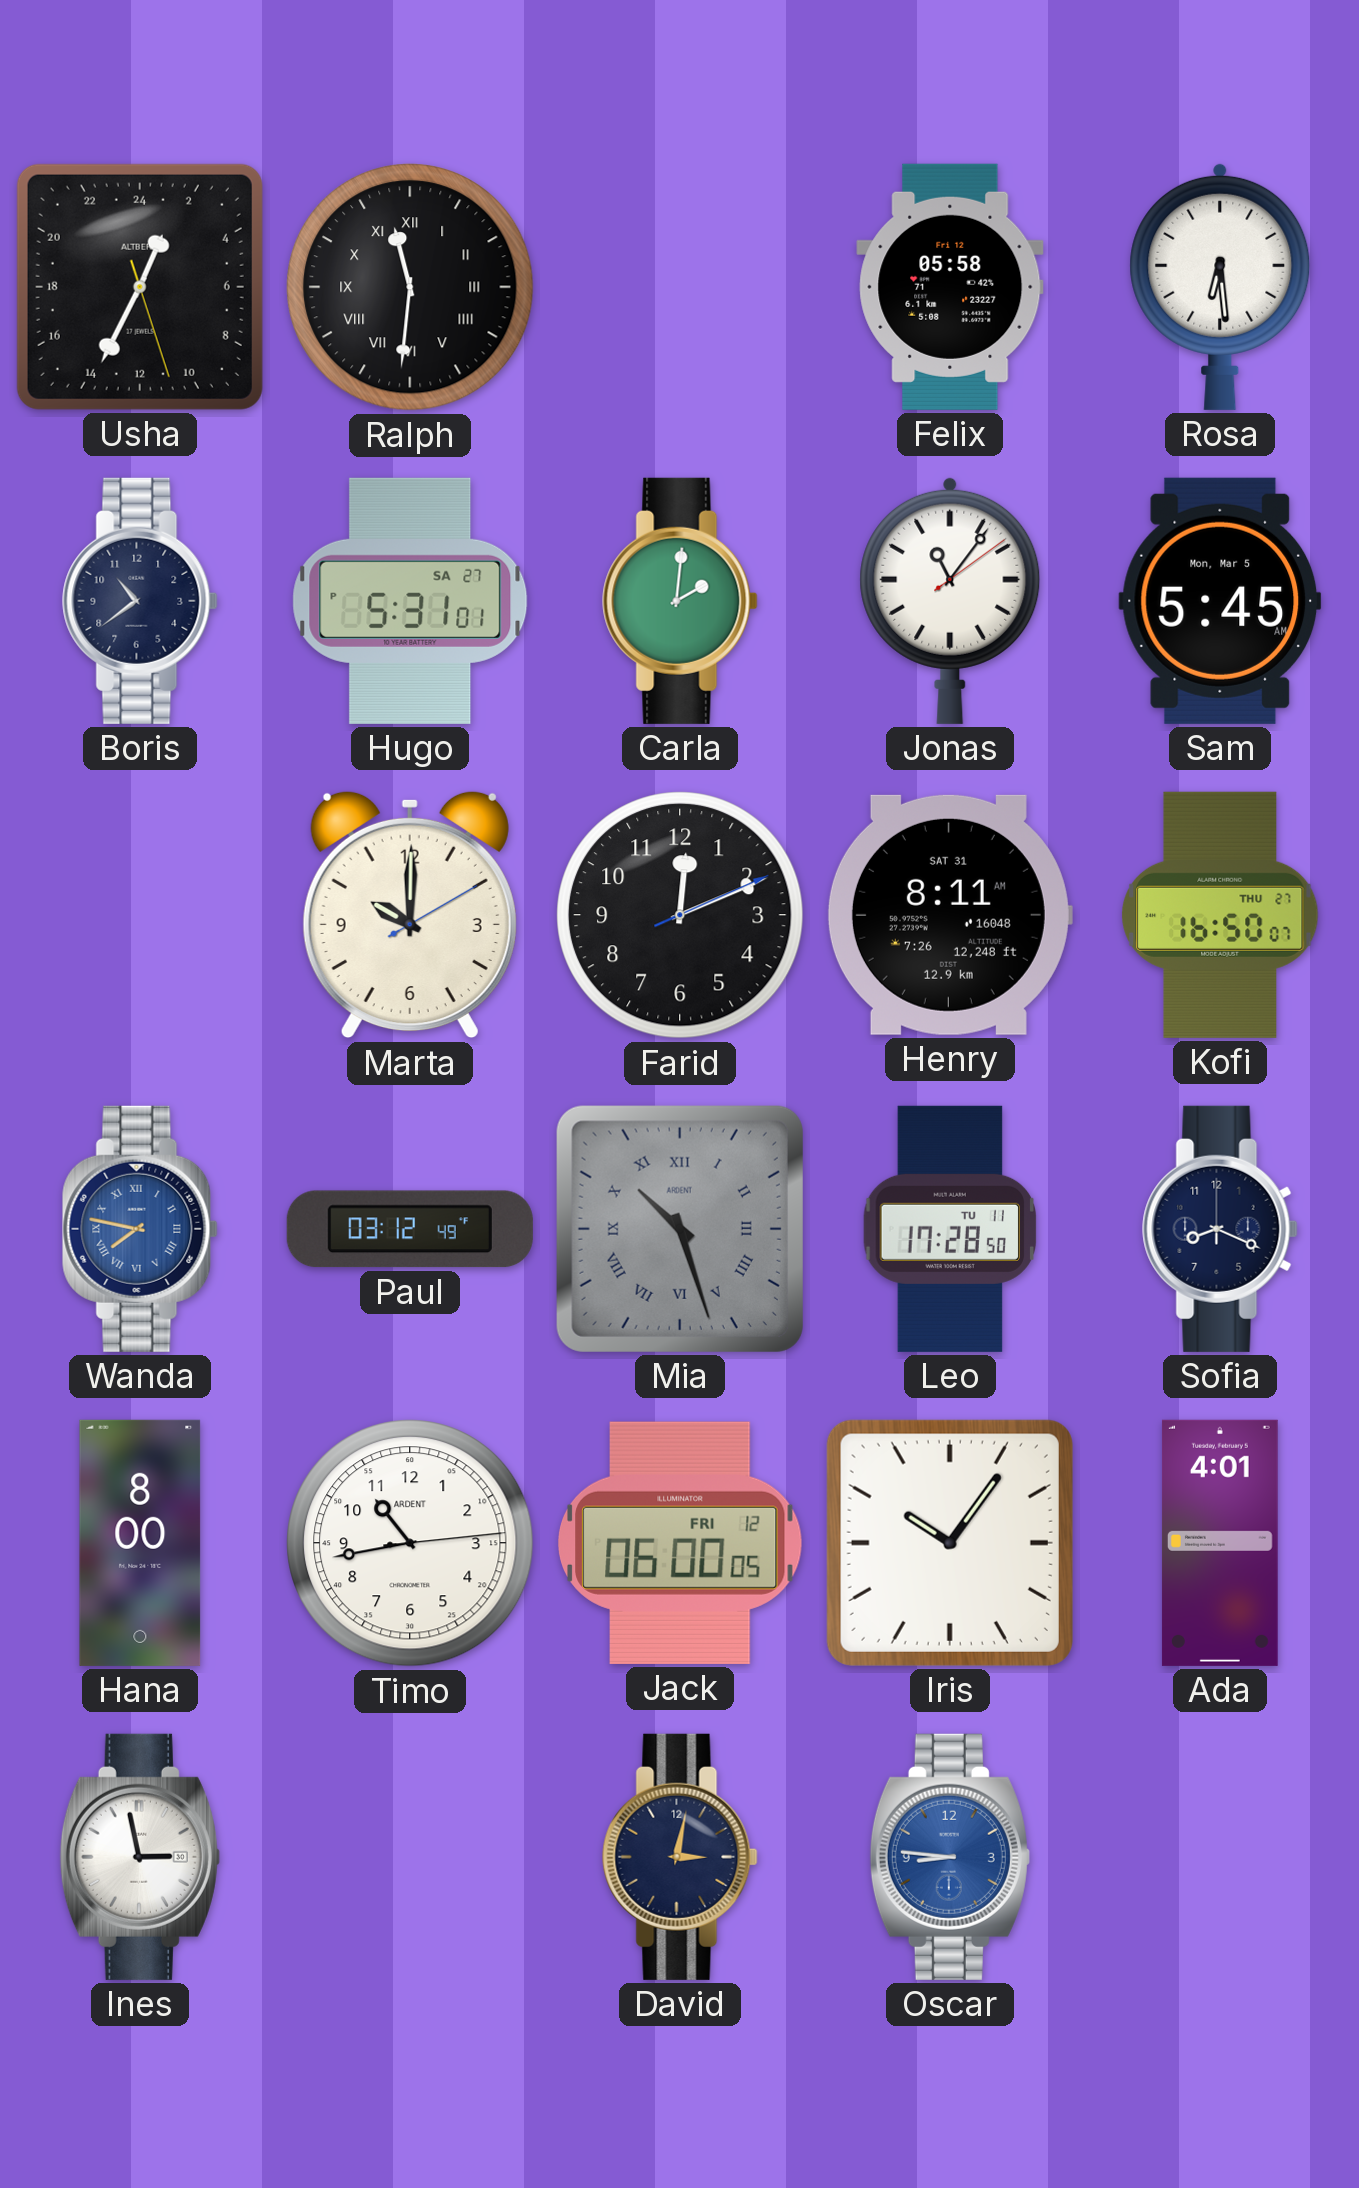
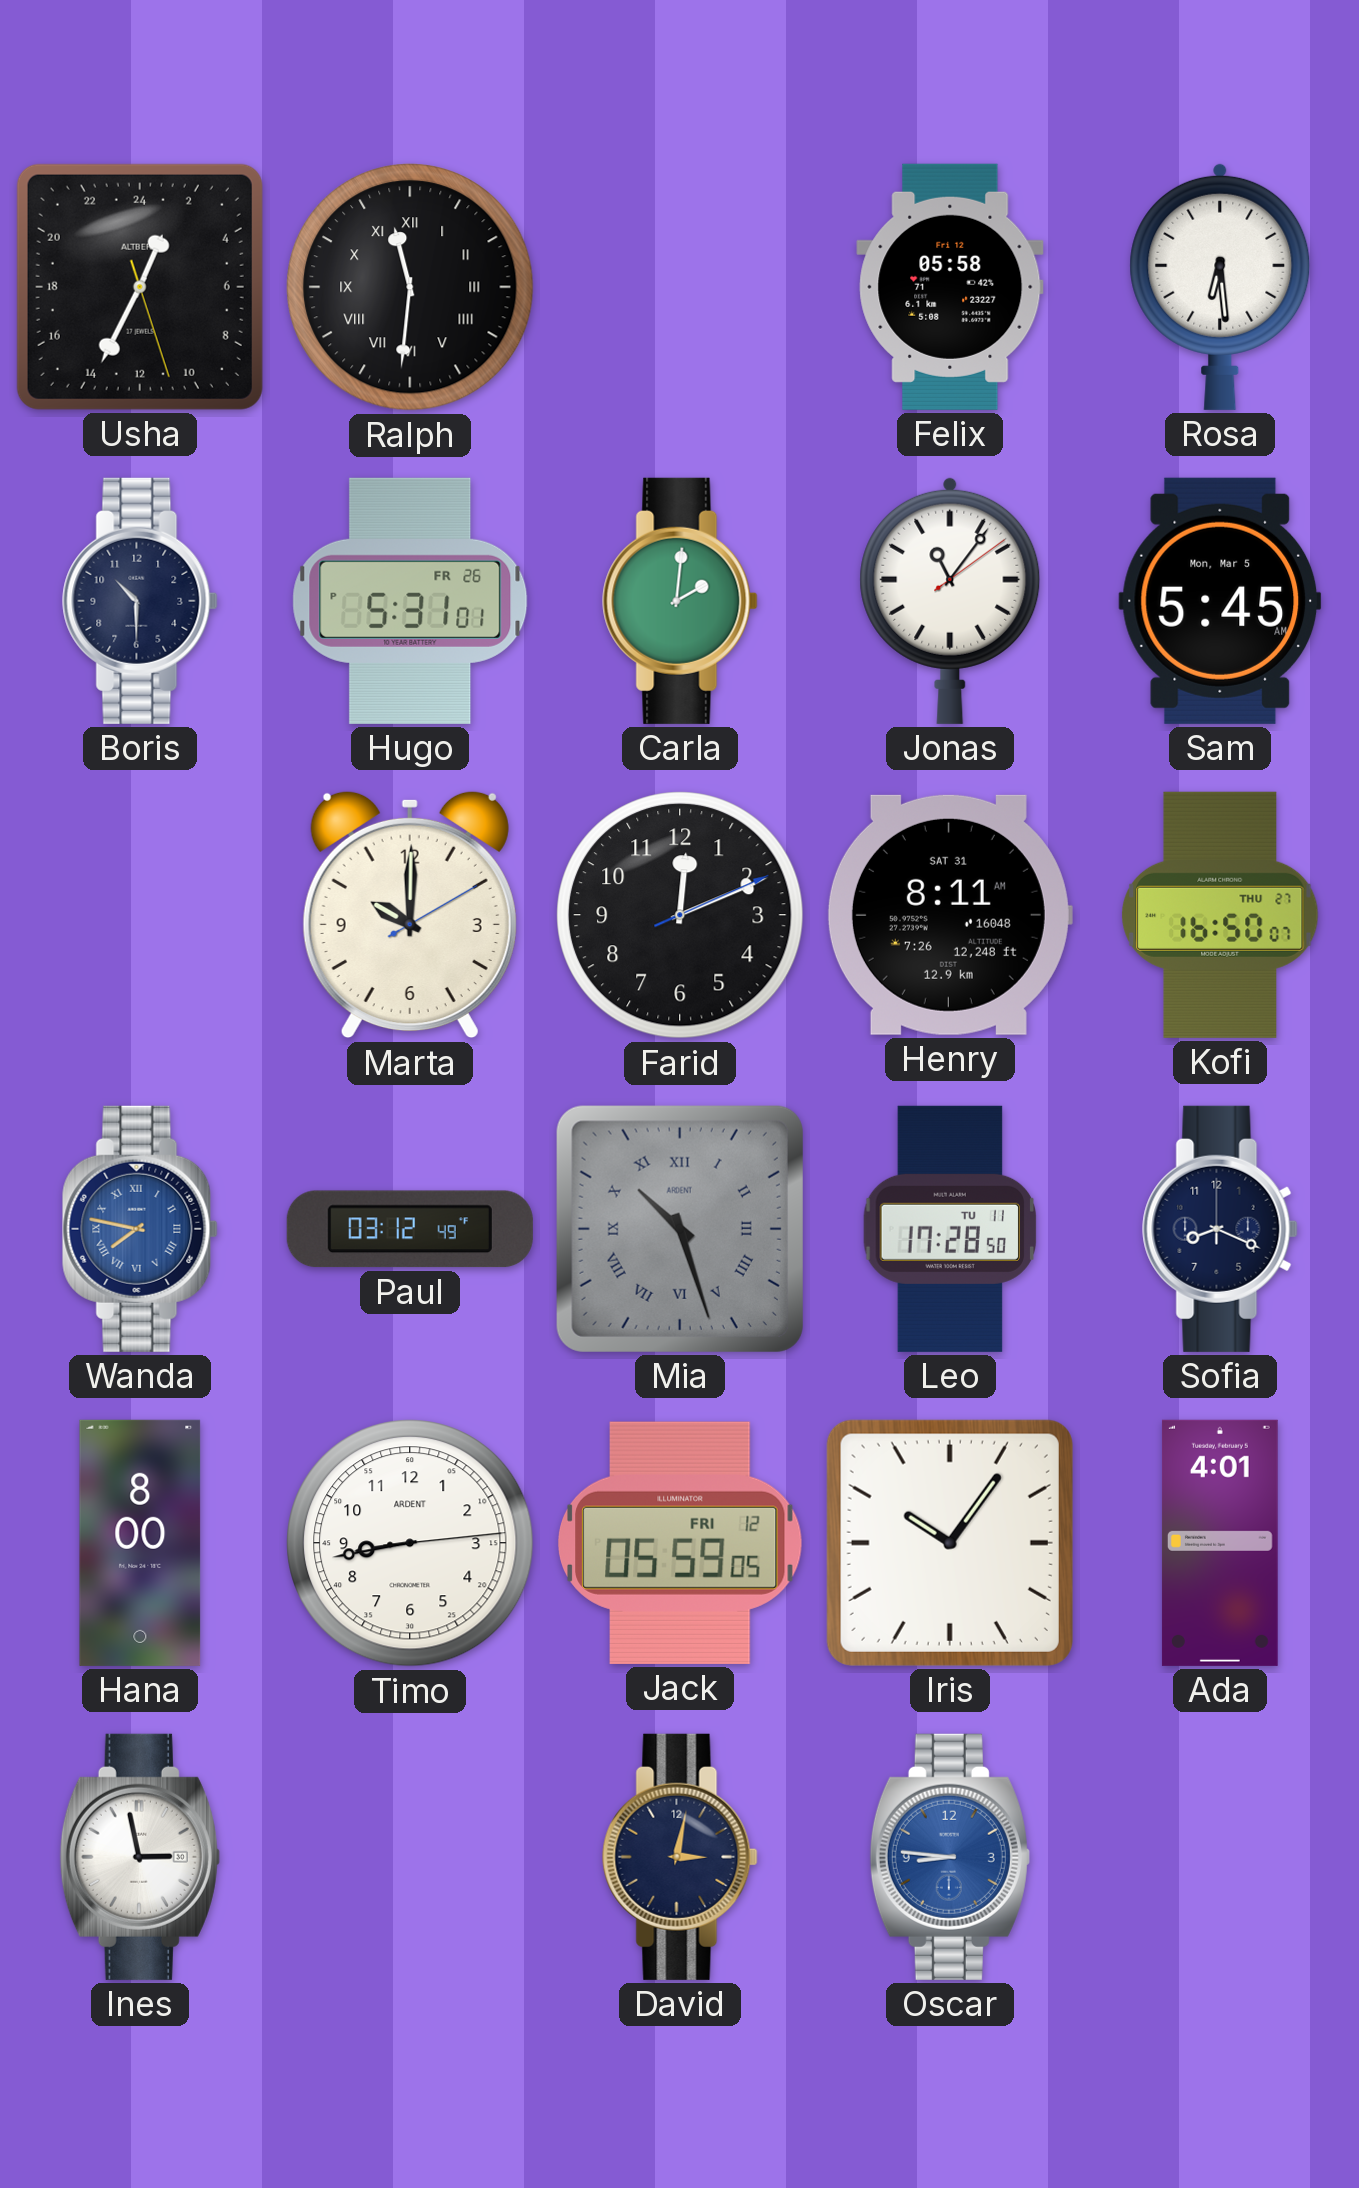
Boris: 10:39 -> 10:30 (140, 601)
Hugo date: SA 27 -> FR 26 (410, 601)
Timo: 10:43 -> 8:43 (410, 1543)
Jack: 06:00 -> 05:59 (681, 1543)
